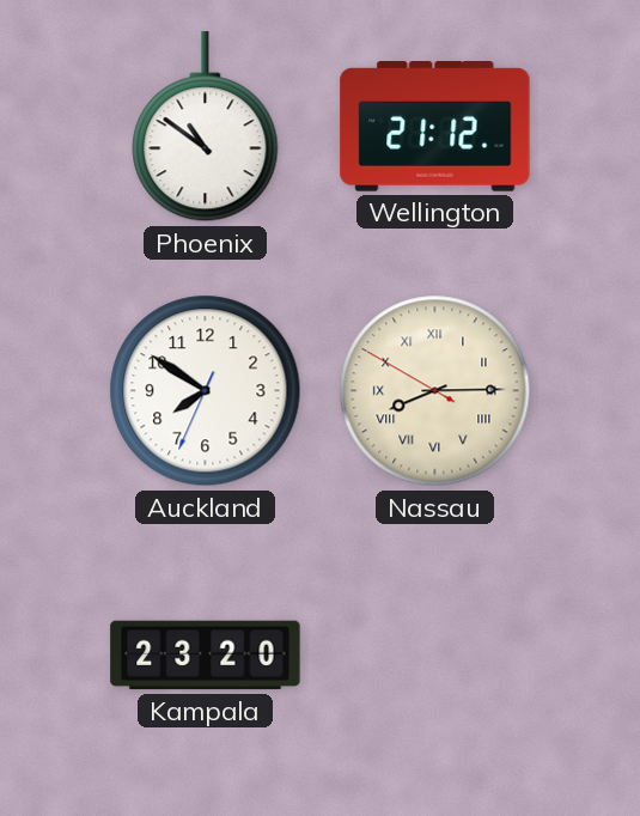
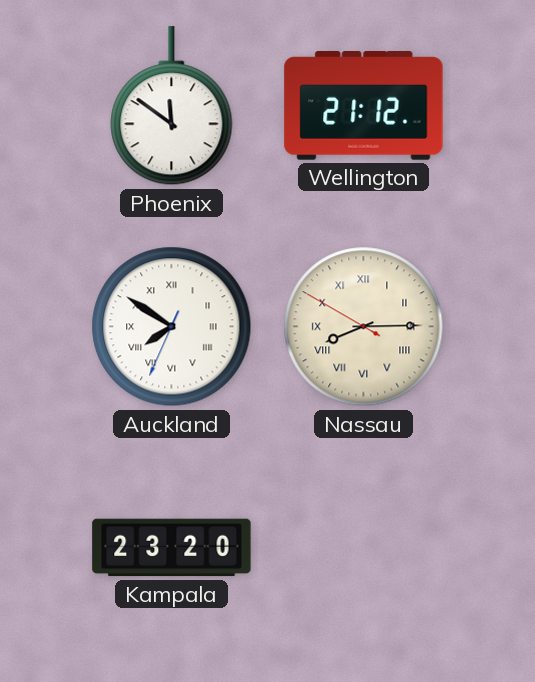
Phoenix: 10:51 -> 11:51 (172, 106)
Auckland numerals: Arabic -> Roman (172, 327)
